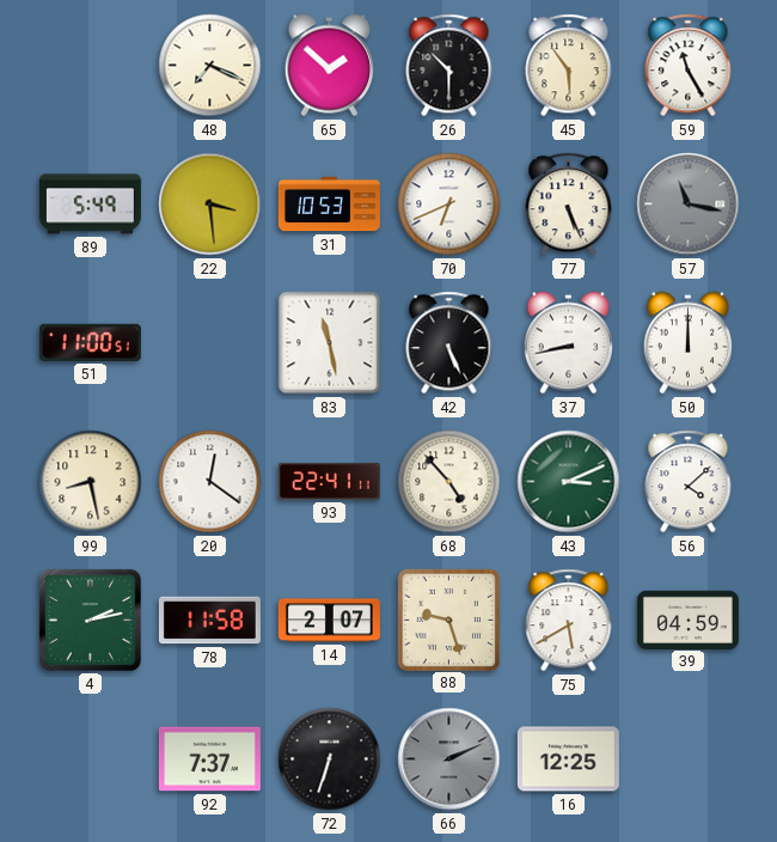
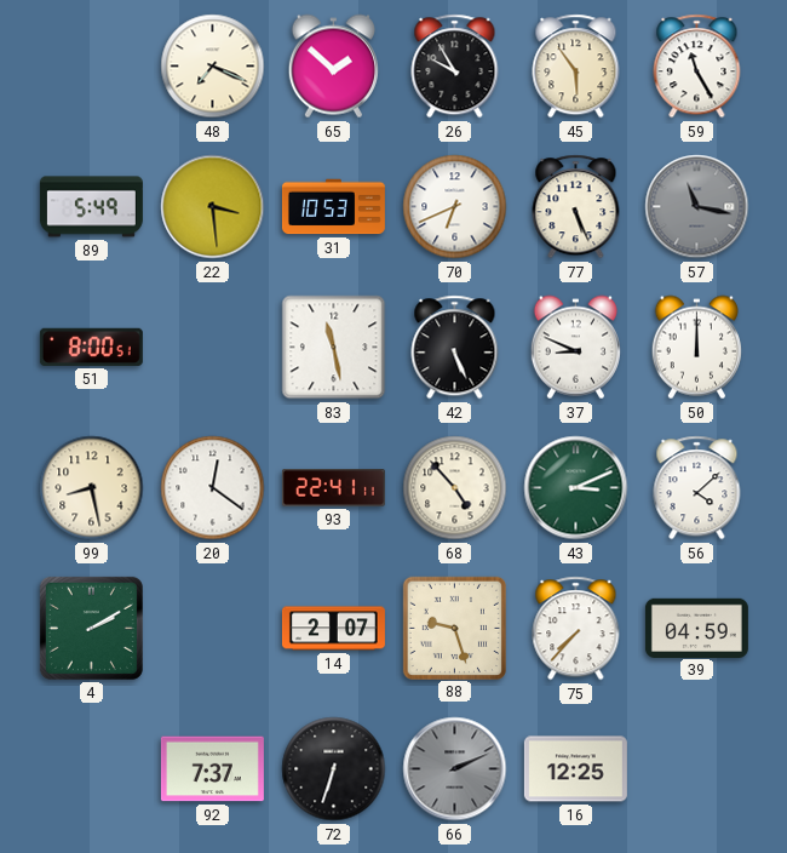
26: 10:30 -> 9:55 (455, 67)
51: 11:00 -> 8:00 (91, 347)
37: 8:43 -> 8:49 (575, 348)
4: 2:13 -> 2:10 (91, 628)
78: 11:58 -> none (209, 621)
75: 5:40 -> 7:37 (576, 629)
